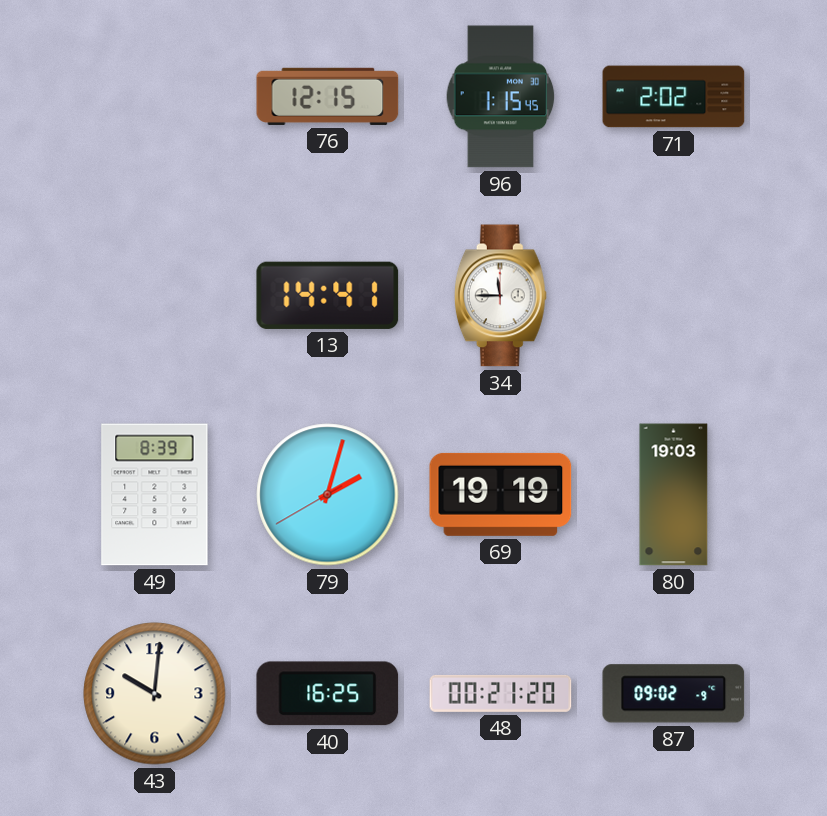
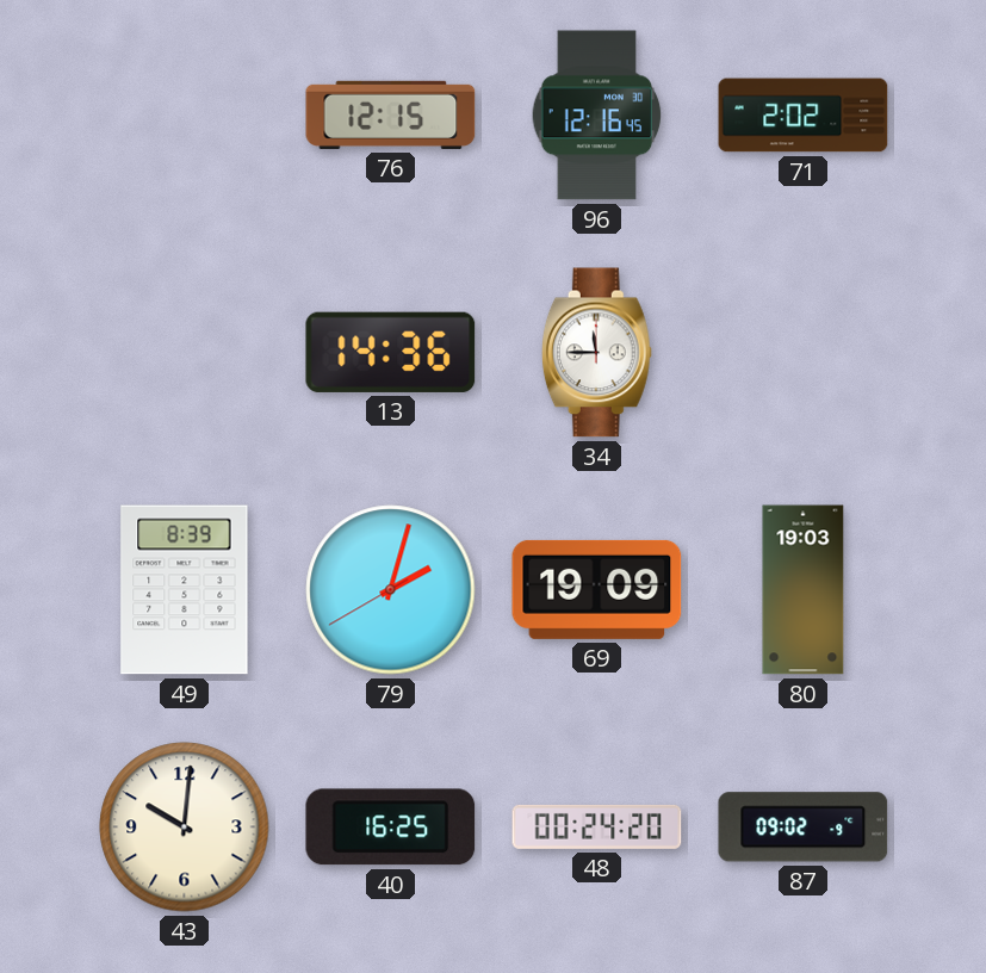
96: 1:15 -> 12:16 (597, 116)
13: 14:41 -> 14:36 (391, 352)
69: 19:19 -> 19:09 (597, 589)
48: 00:21 -> 00:24 (597, 826)
